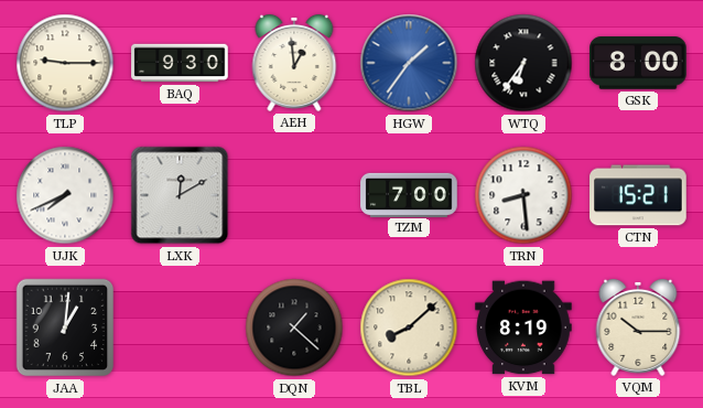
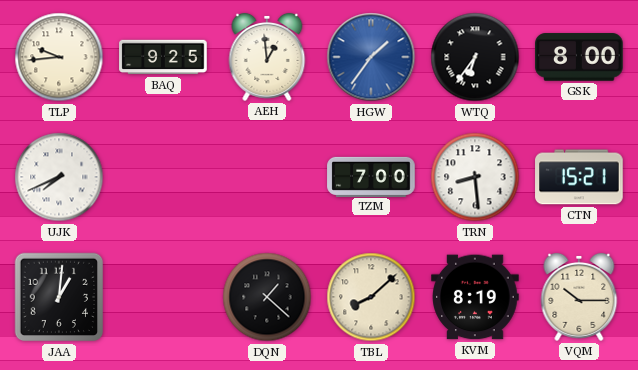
TLP: 9:15 -> 9:44 (59, 57)
BAQ: 9:30 -> 9:25 (163, 57)
LXK: 12:10 -> none (180, 195)
